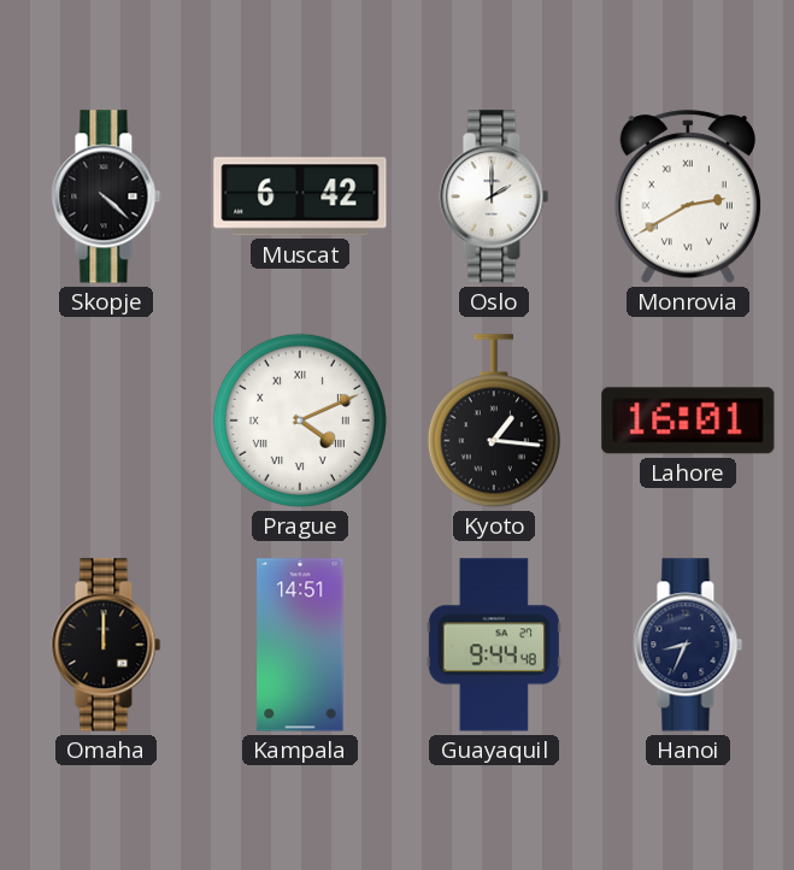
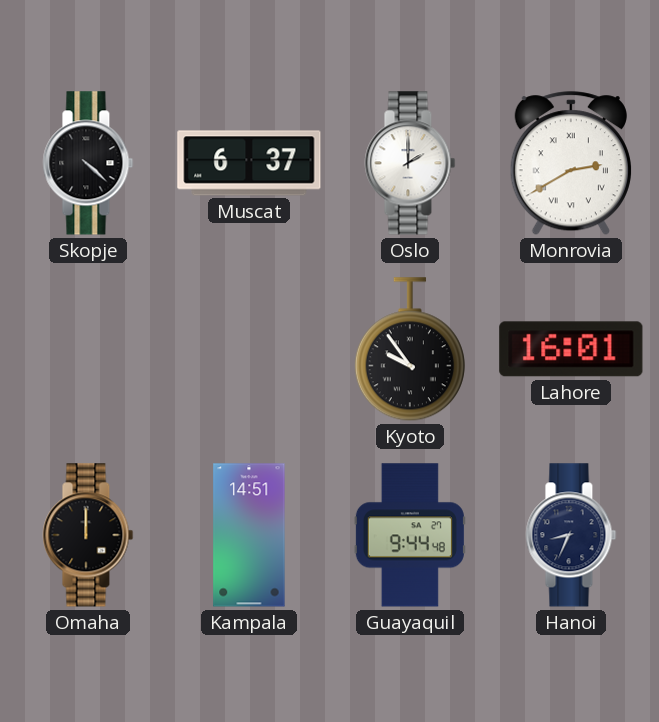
Muscat: 6:42 -> 6:37 (249, 163)
Prague: 4:11 -> none (300, 421)
Kyoto: 1:16 -> 9:54 (410, 350)
